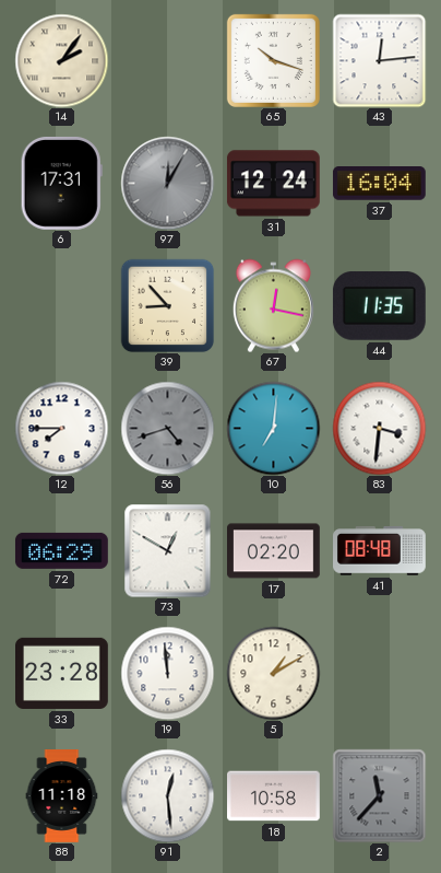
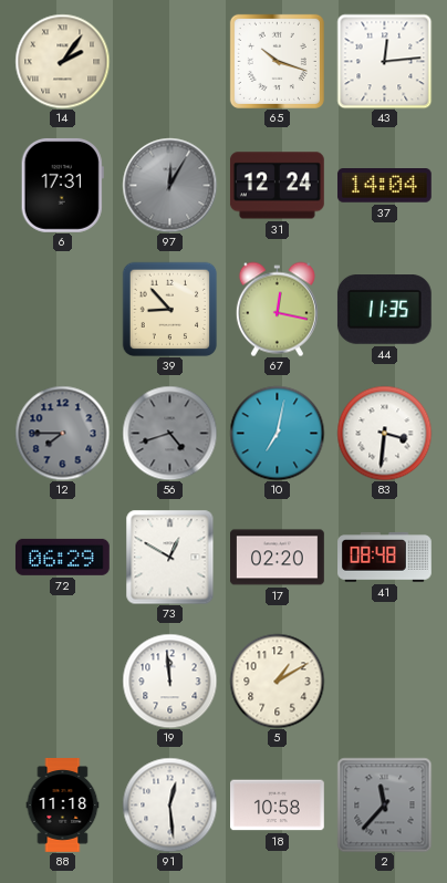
37: 16:04 -> 14:04 (384, 186)
12 dial: white -> grey (62, 433)
10: 7:01 -> 7:02 (277, 433)
33: 23:28 -> none (62, 673)
